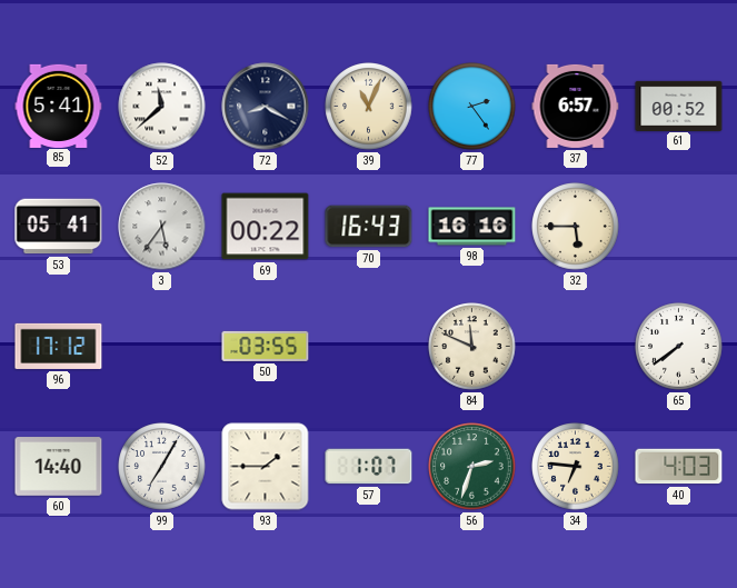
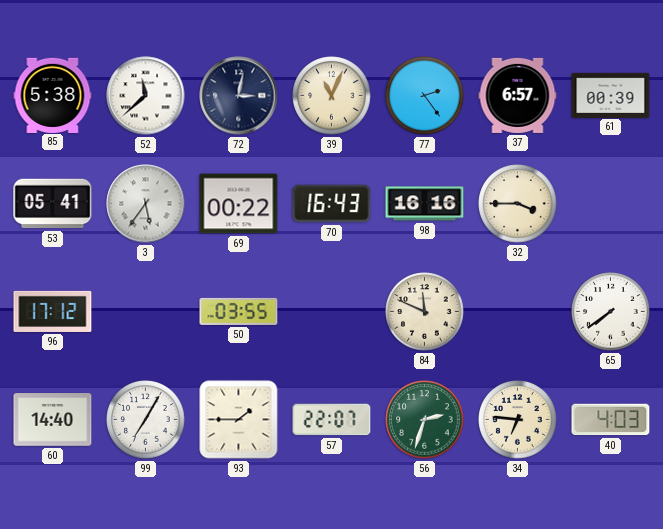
85: 5:41 -> 5:38 (53, 95)
72: 8:20 -> 3:02 (239, 96)
61: 00:52 -> 00:39 (611, 95)
32: 5:45 -> 3:45 (518, 204)
57: 1:07 -> 22:07 (332, 420)
